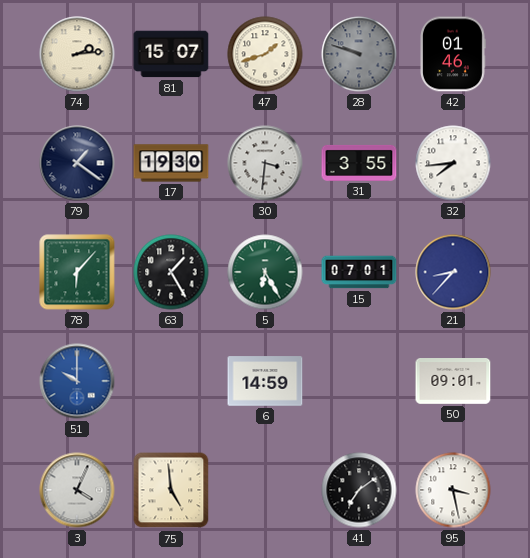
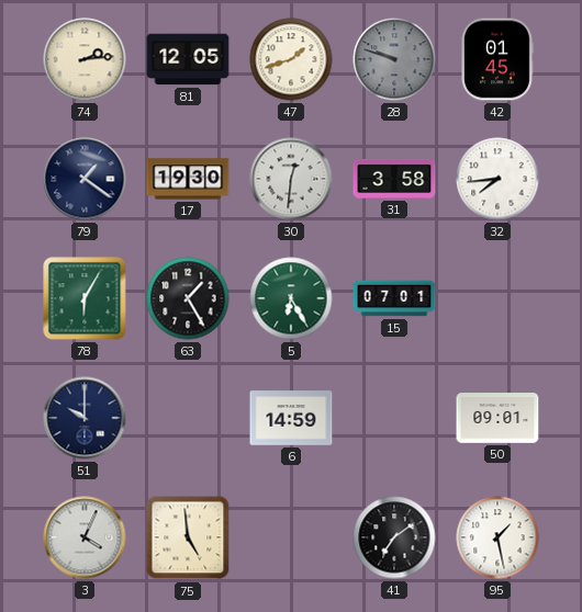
81: 15:07 -> 12:05 (188, 59)
42: 01:46 -> 01:45 (497, 59)
30: 3:31 -> 12:31 (291, 179)
31: 3:55 -> 3:58 (394, 179)
78: 6:07 -> 6:05 (85, 298)
21: 8:37 -> none (453, 272)
51 dial: blue -> navy (85, 418)
95: 3:28 -> 1:28 (497, 537)
